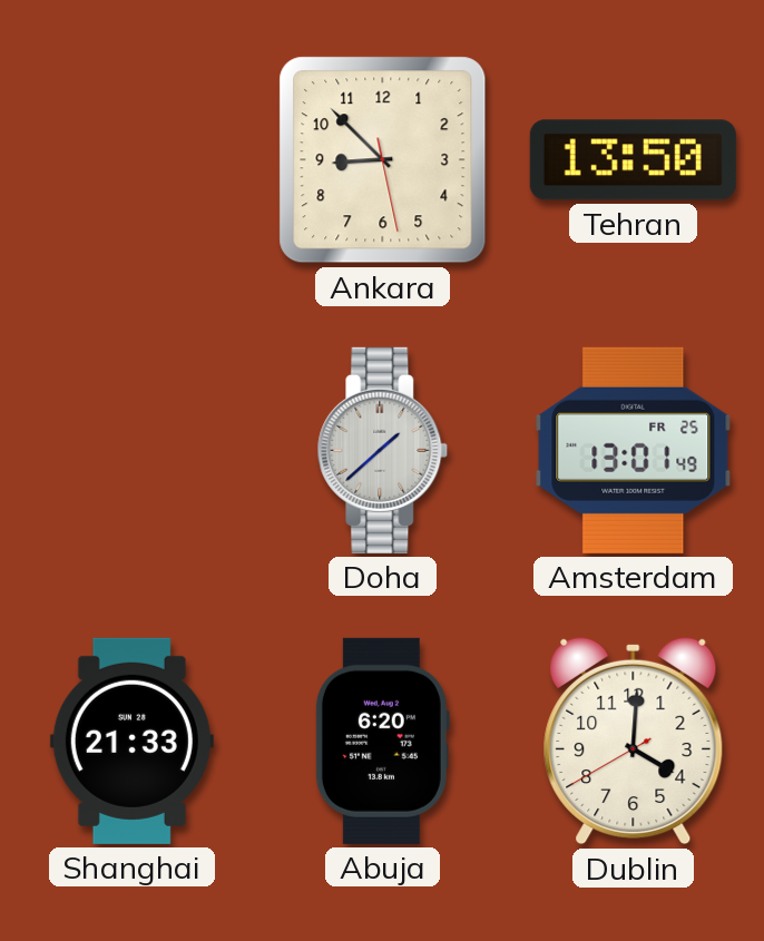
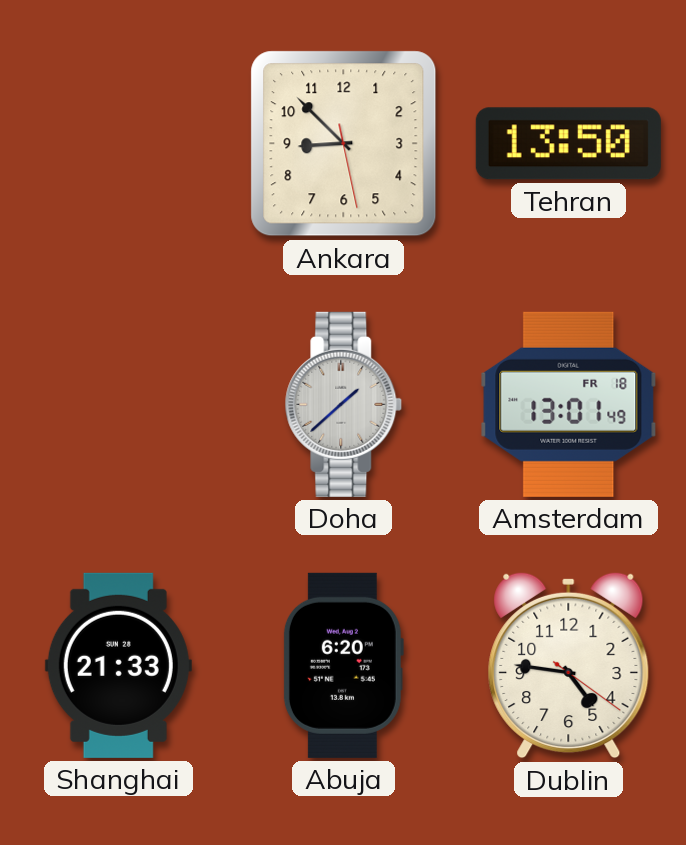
Amsterdam date: FR 25 -> FR 18 (569, 404)
Dublin: 4:00 -> 4:46 (569, 665)
